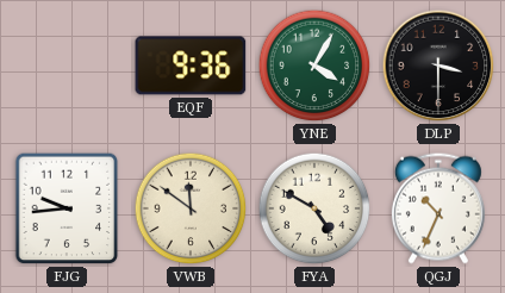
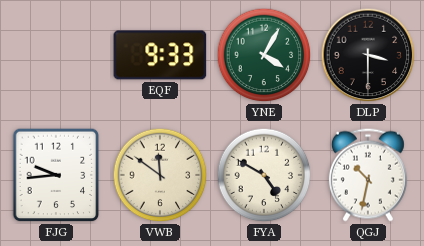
EQF: 9:36 -> 9:33 (160, 55)
QGJ: 10:34 -> 10:32 (368, 175)
